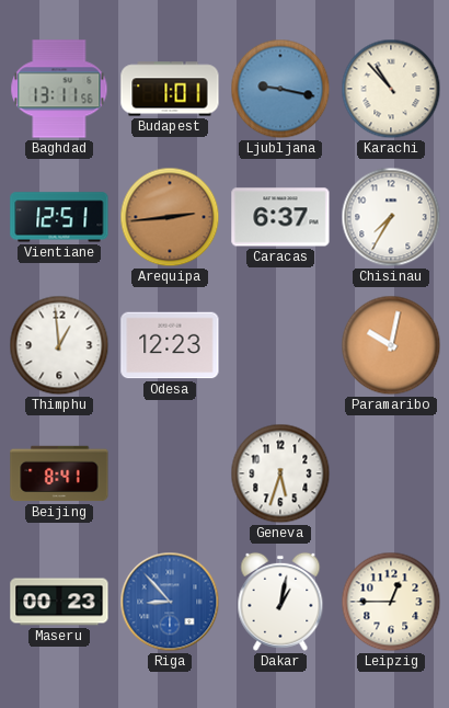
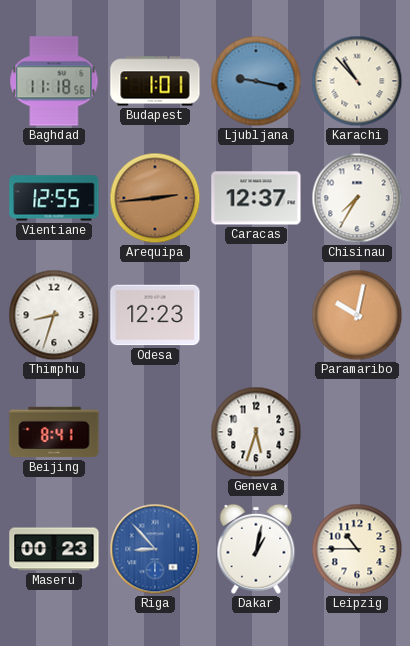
Baghdad: 13:11 -> 11:18 (54, 81)
Vientiane: 12:51 -> 12:55 (54, 198)
Caracas: 6:37 -> 12:37 (256, 198)
Thimphu: 12:59 -> 8:33 (54, 315)
Leipzig: 12:45 -> 10:45 (357, 549)
